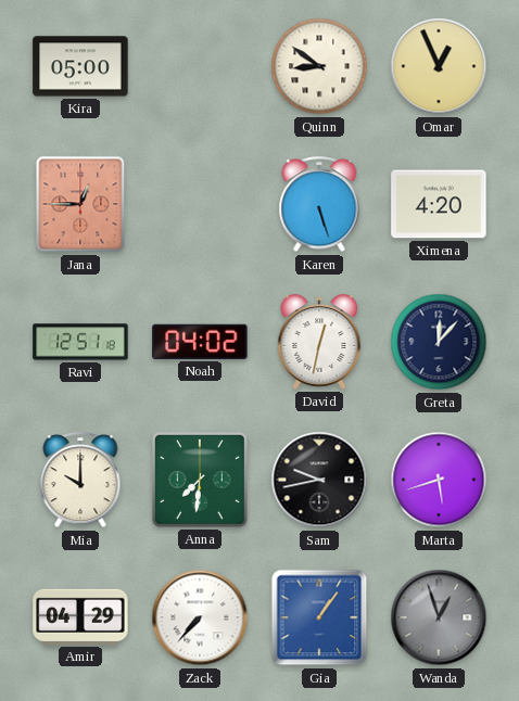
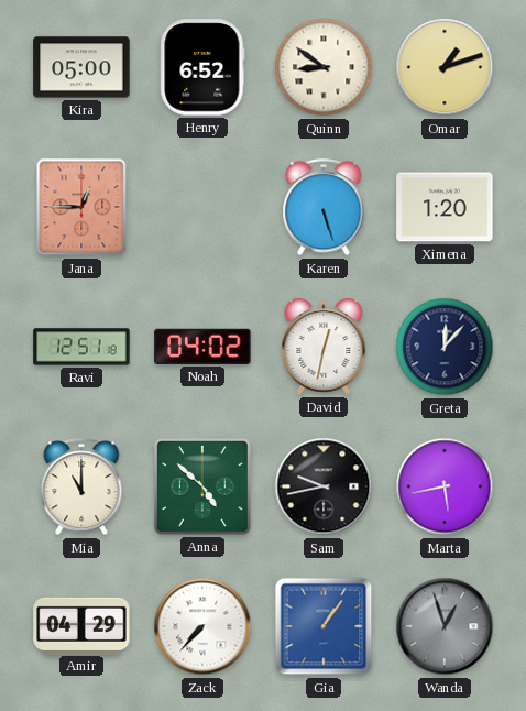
Henry: none -> 6:52 (202, 67)
Omar: 12:56 -> 1:12 (445, 67)
Ximena: 4:20 -> 1:20 (445, 207)
Mia: 10:00 -> 11:00 (81, 488)
Anna: 7:31 -> 4:52 (202, 486)
Marta: 5:42 -> 5:43 (445, 486)
